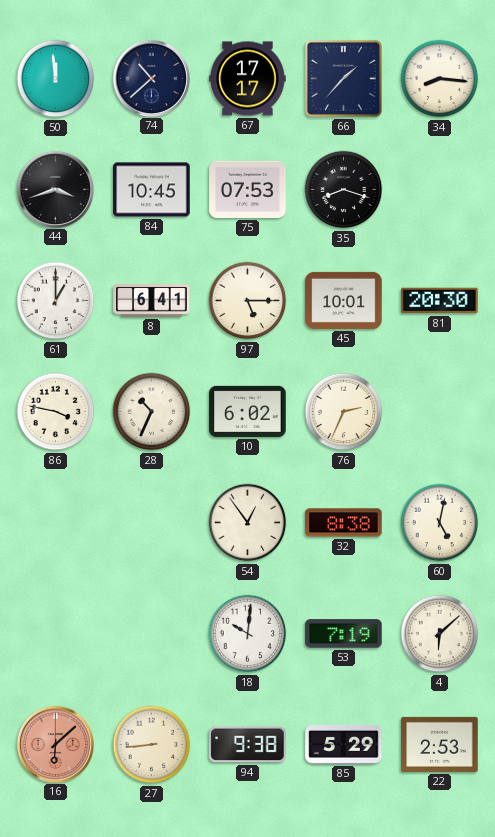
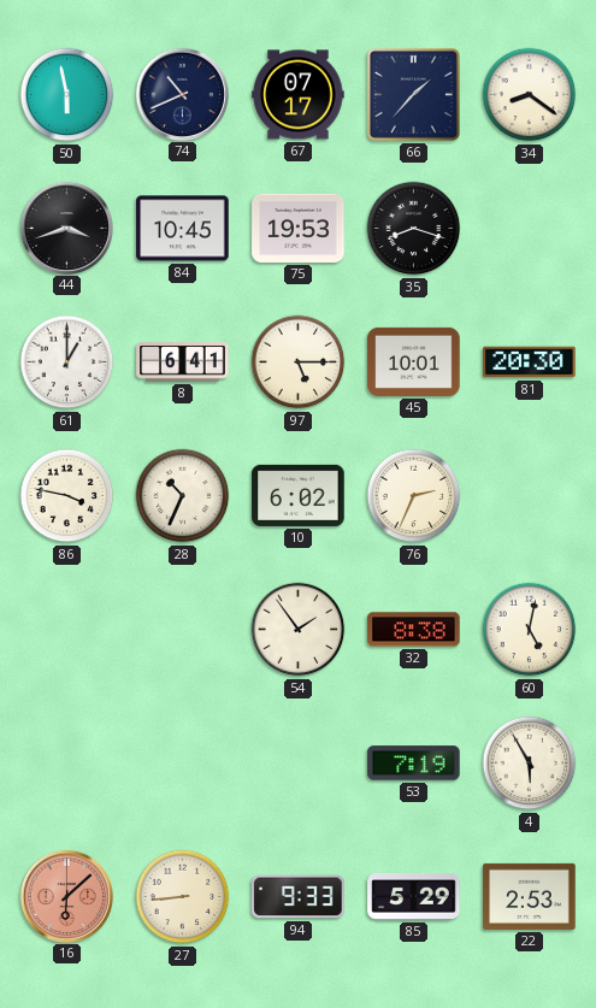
50: 11:59 -> 5:58 (67, 95)
74: 10:38 -> 10:41 (182, 94)
67: 17:17 -> 07:17 (299, 95)
34: 8:16 -> 8:21 (530, 95)
75: 07:53 -> 19:53 (299, 228)
54: 12:54 -> 1:54 (299, 630)
18: 10:01 -> none (248, 634)
4: 6:08 -> 5:55 (530, 764)
94: 9:38 -> 9:33 (299, 897)
